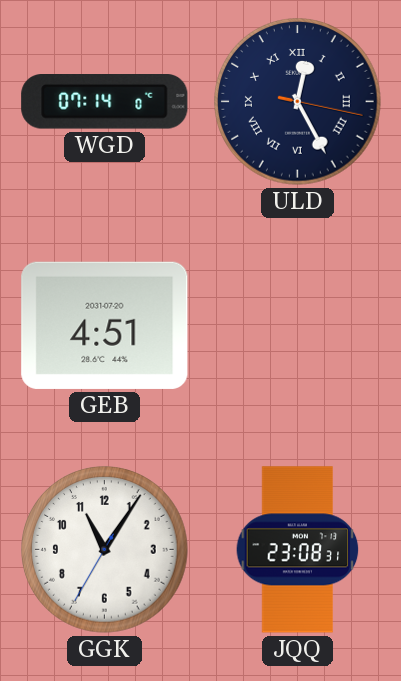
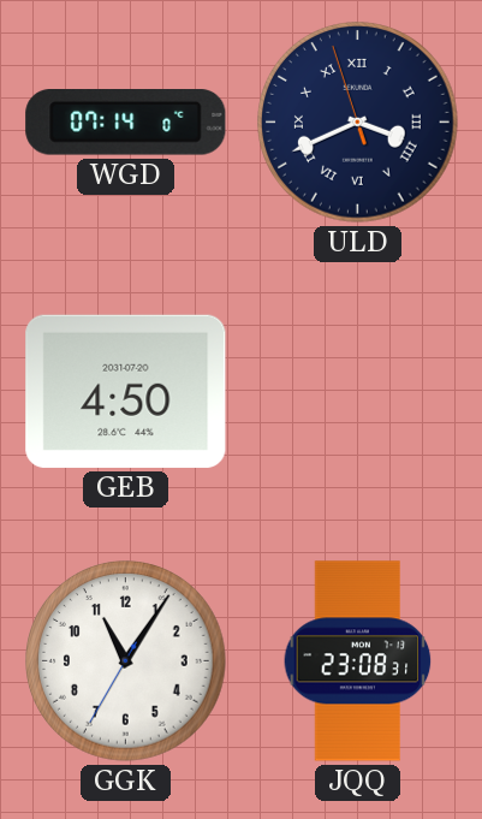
ULD: 12:25 -> 3:40 (358, 123)
GEB: 4:51 -> 4:50 (126, 391)
